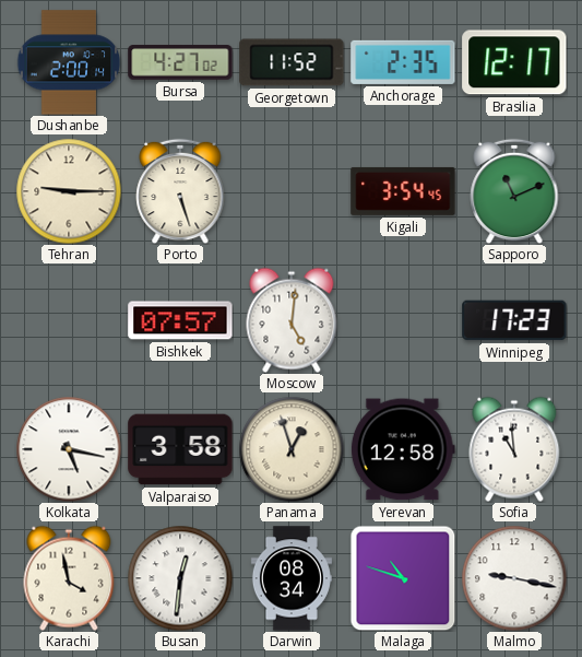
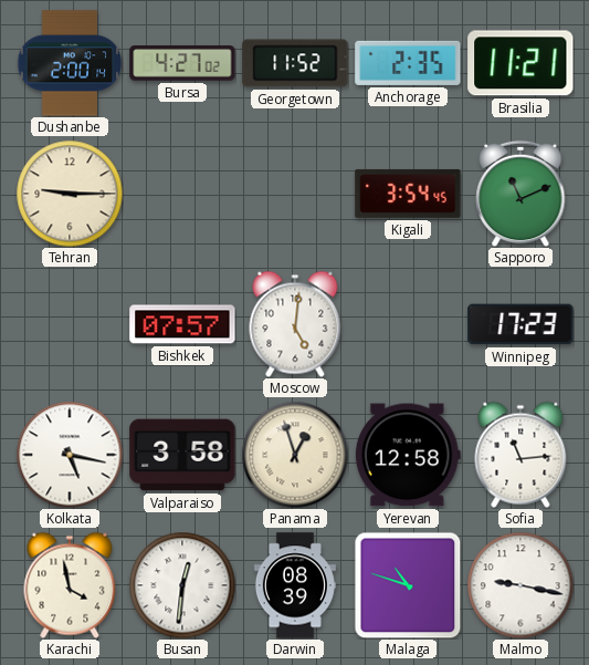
Brasilia: 12:17 -> 11:21 (520, 63)
Porto: 5:27 -> none (180, 191)
Sofia: 10:59 -> 11:14 (520, 455)
Darwin: 08:34 -> 08:39 (295, 585)
